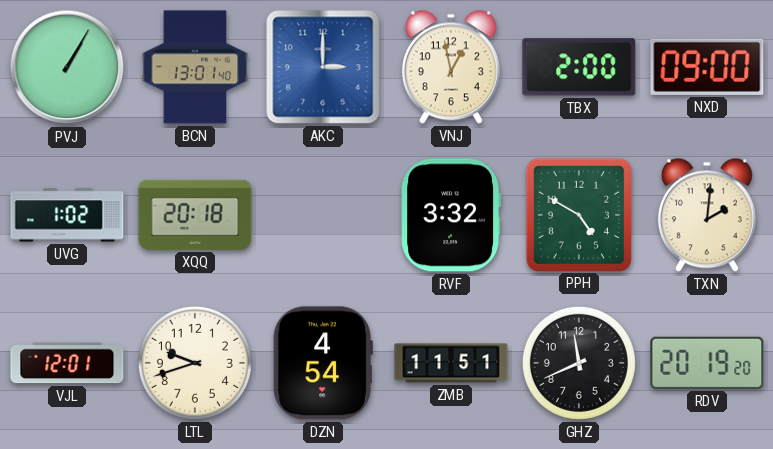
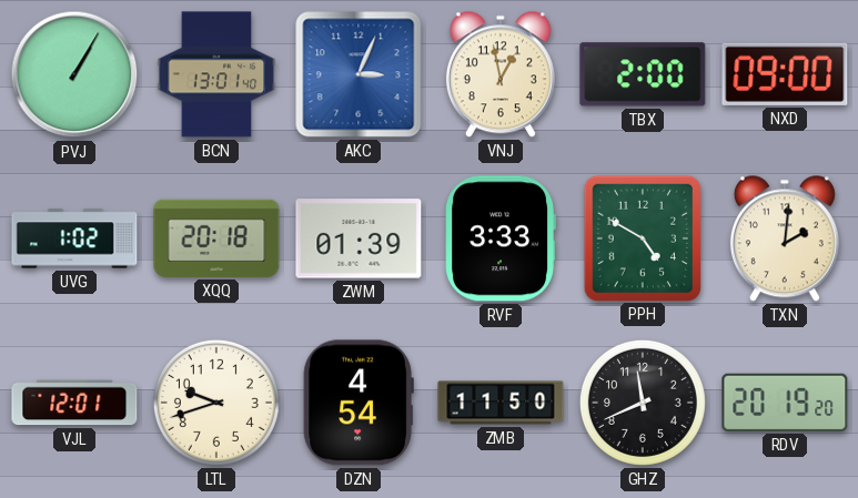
AKC: 3:00 -> 3:04 (359, 74)
ZWM: none -> 01:39 (359, 238)
RVF: 3:32 -> 3:33 (501, 238)
ZMB: 11:51 -> 11:50 (501, 403)
